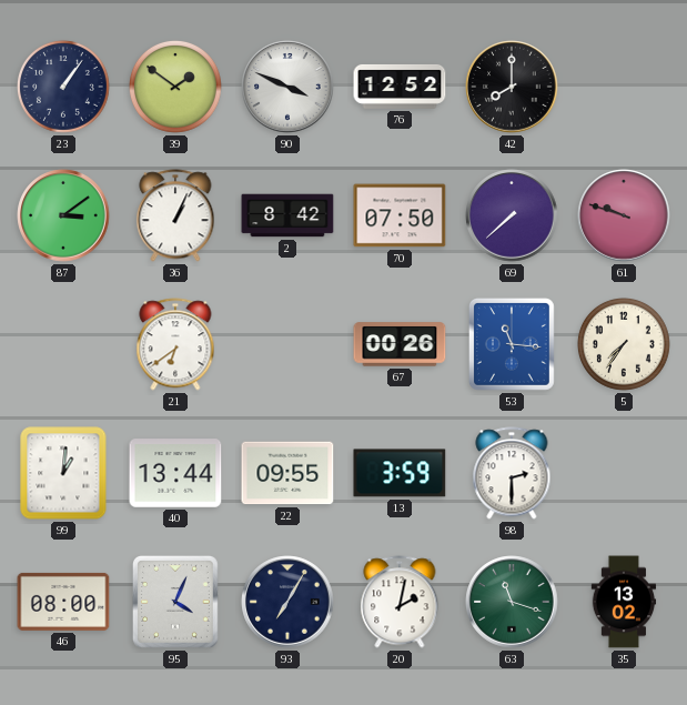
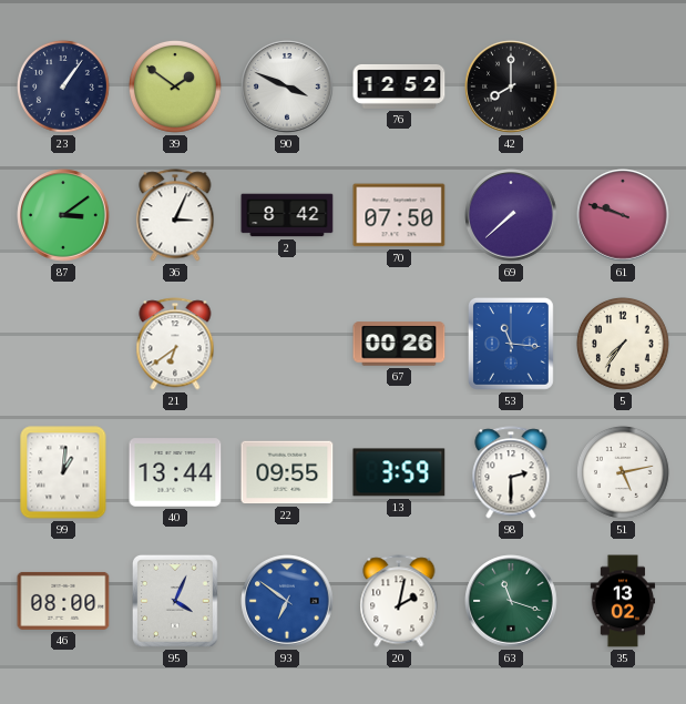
36: 1:04 -> 3:04 (175, 215)
51: none -> 5:13 (623, 472)
93: 7:05 -> 6:51 (287, 601)
93 dial: navy -> blue (287, 601)
